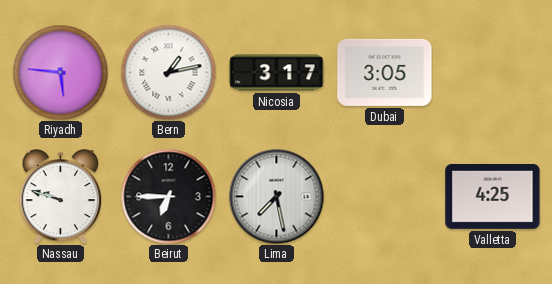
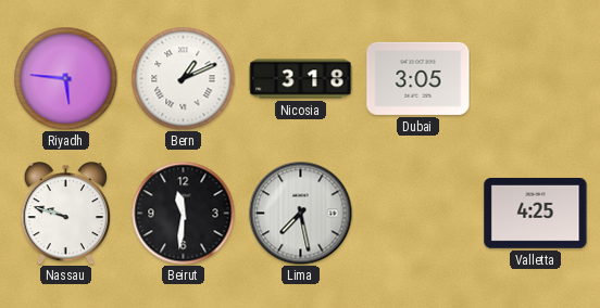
Bern: 1:13 -> 1:11 (183, 78)
Nicosia: 3:17 -> 3:18 (301, 79)
Beirut: 6:45 -> 11:31 (183, 213)
